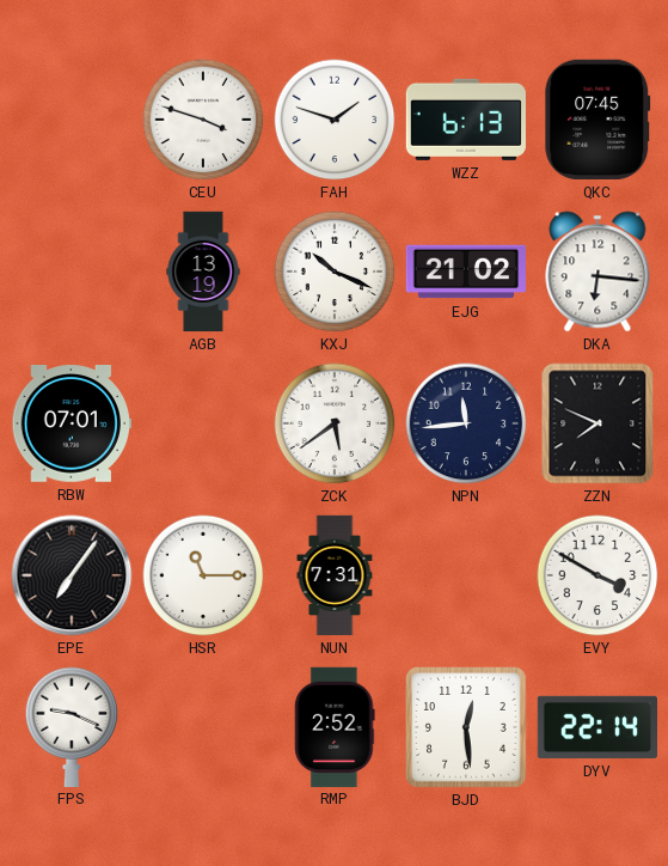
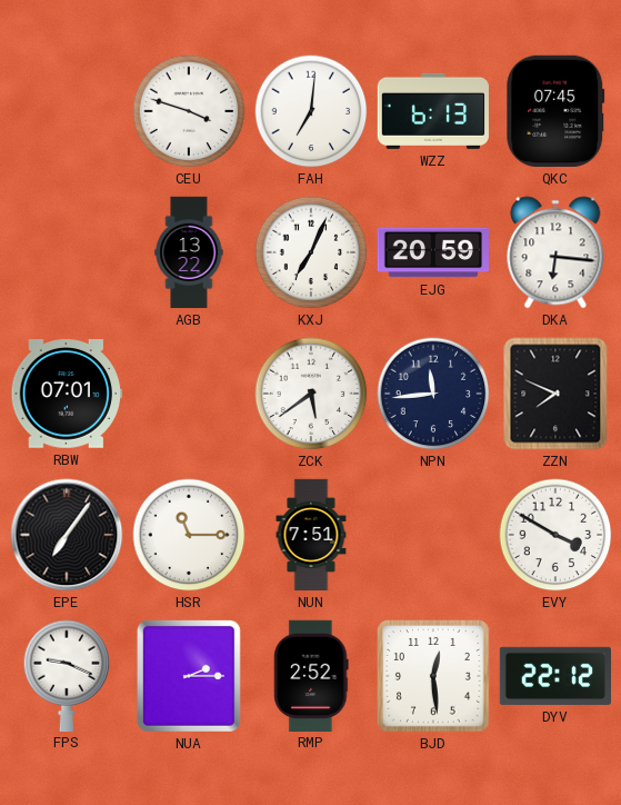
FAH: 1:48 -> 7:01 (311, 111)
AGB: 13:19 -> 13:22 (189, 252)
KXJ: 10:19 -> 7:04 (311, 252)
EJG: 21:02 -> 20:59 (433, 252)
NUN: 7:31 -> 7:51 (311, 535)
NUA: none -> 2:15 (189, 676)
DYV: 22:14 -> 22:12 (554, 676)
